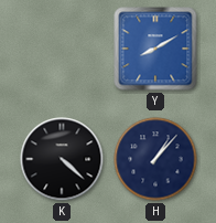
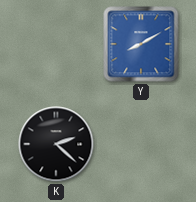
K: 4:22 -> 2:22 (56, 144)
H: 1:07 -> none (155, 159)
